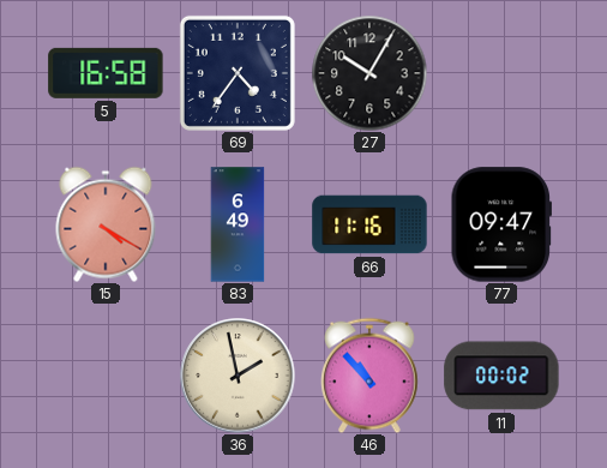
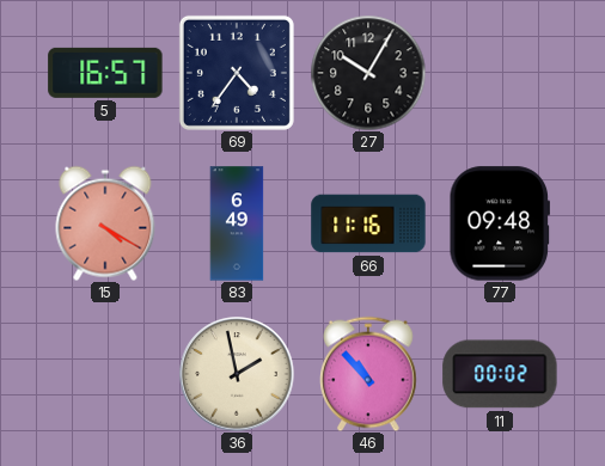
5: 16:58 -> 16:57 (105, 73)
77: 09:47 -> 09:48 (499, 223)
